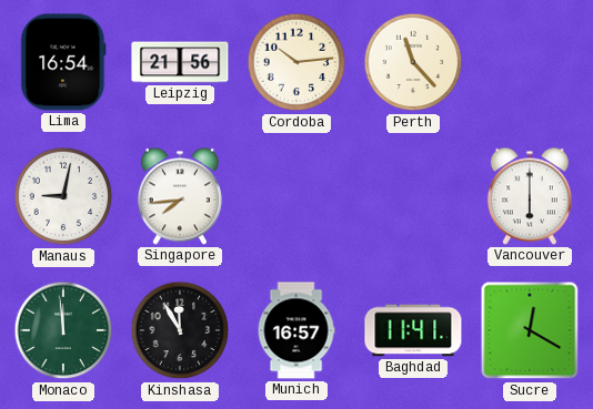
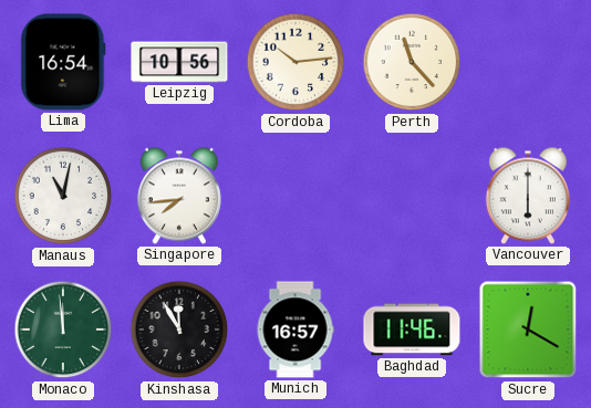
Leipzig: 21:56 -> 10:56 (179, 62)
Manaus: 9:02 -> 11:02 (63, 196)
Baghdad: 11:41 -> 11:46 (412, 329)
